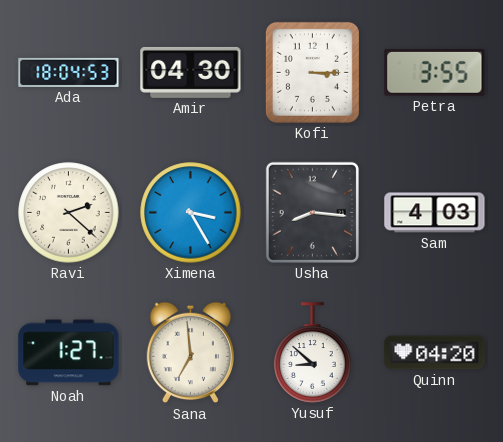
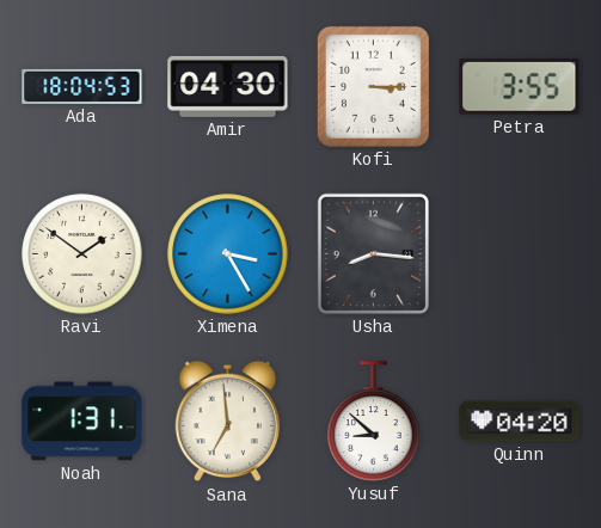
Ravi: 2:22 -> 1:51 (82, 254)
Sam: 4:03 -> none (435, 213)
Noah: 1:27 -> 1:31 (82, 422)
